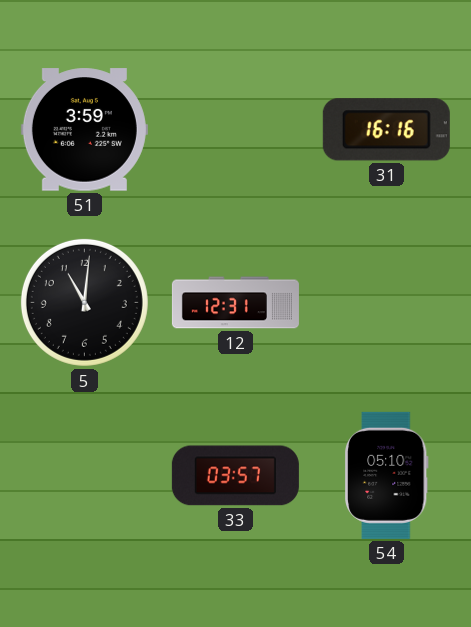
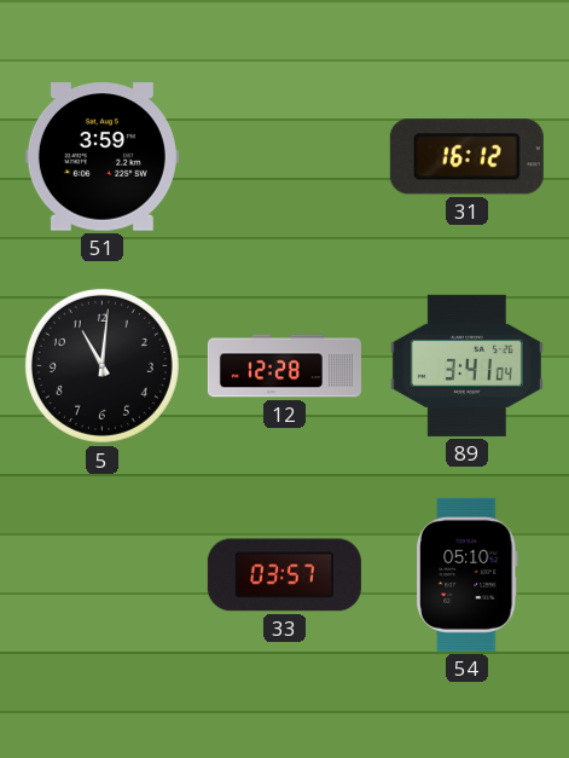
31: 16:16 -> 16:12 (466, 157)
12: 12:31 -> 12:28 (284, 366)
89: none -> 3:41 (466, 365)
